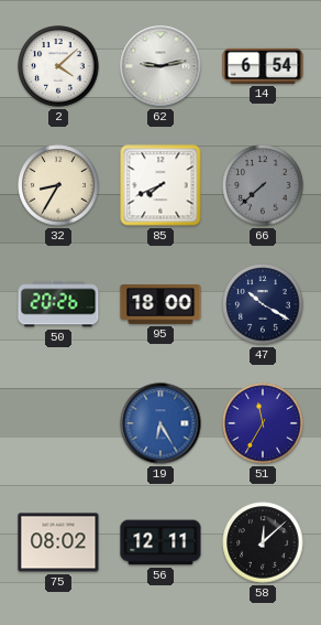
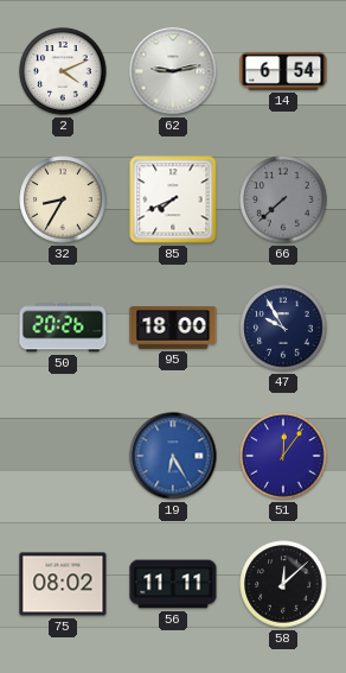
2: 4:08 -> 4:11 (63, 71)
47: 10:20 -> 9:55 (283, 328)
51: 11:35 -> 12:06 (283, 456)
56: 12:11 -> 11:11 (173, 584)
